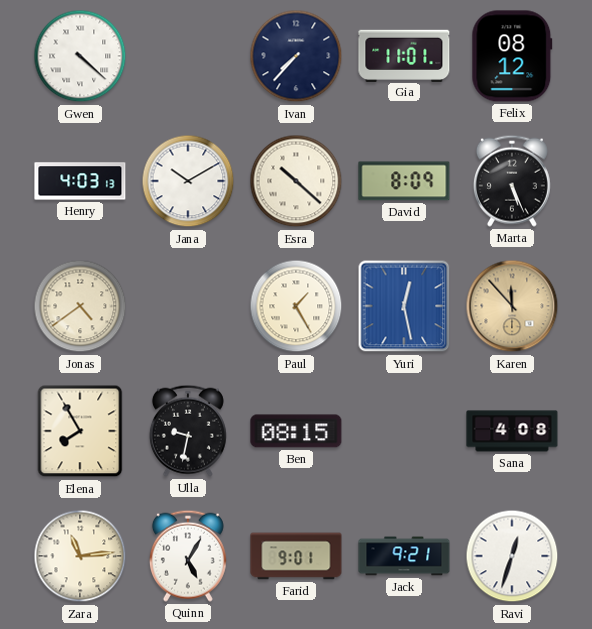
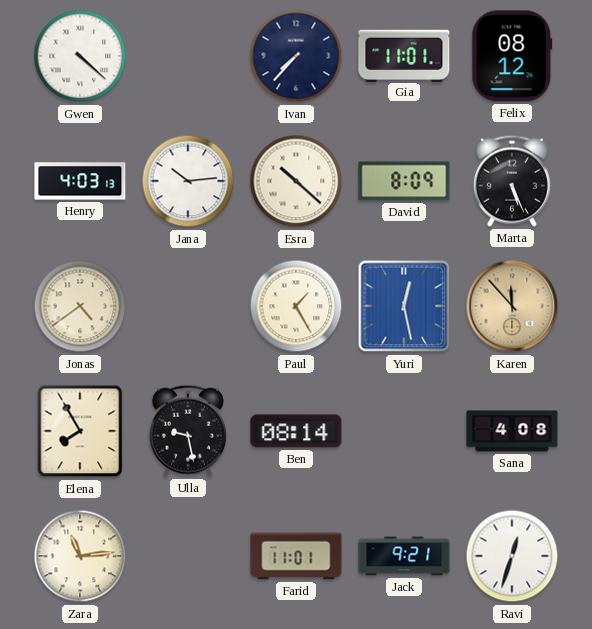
Jana: 10:10 -> 10:14 (188, 181)
Ulla: 9:32 -> 9:28 (188, 431)
Ben: 08:15 -> 08:14 (296, 431)
Quinn: 5:05 -> none (188, 556)
Farid: 9:01 -> 11:01 (296, 556)
